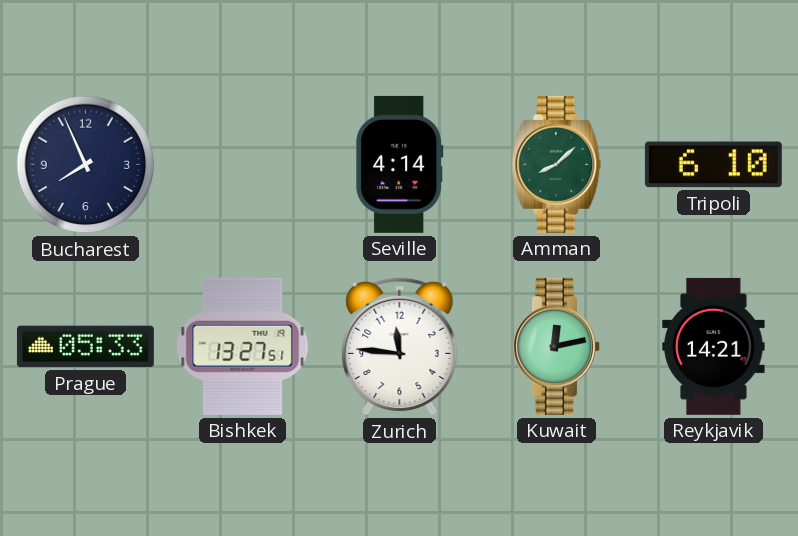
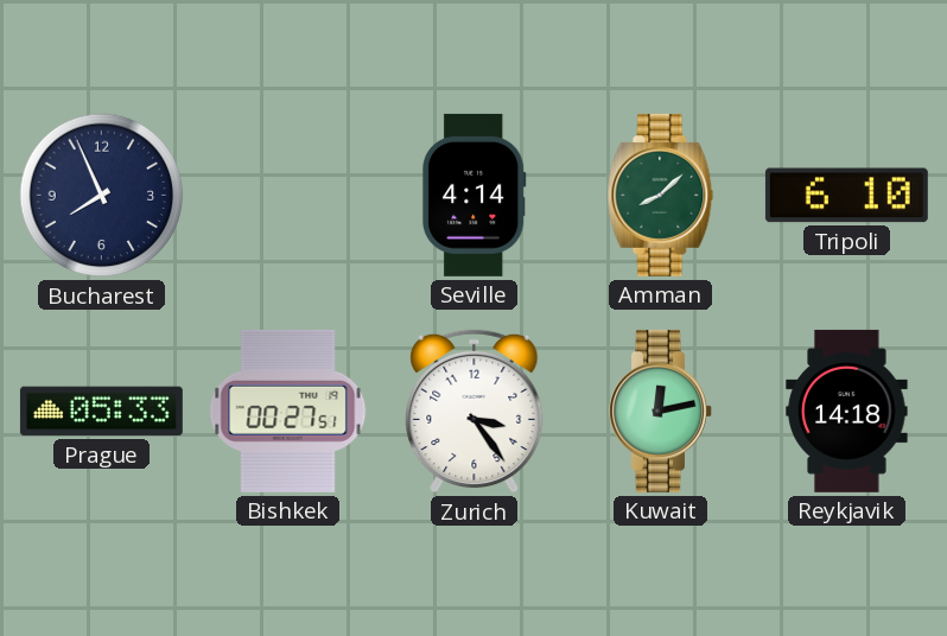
Bishkek: 13:27 -> 00:27 (288, 411)
Zurich: 11:46 -> 3:24 (475, 412)
Reykjavik: 14:21 -> 14:18 (847, 411)
